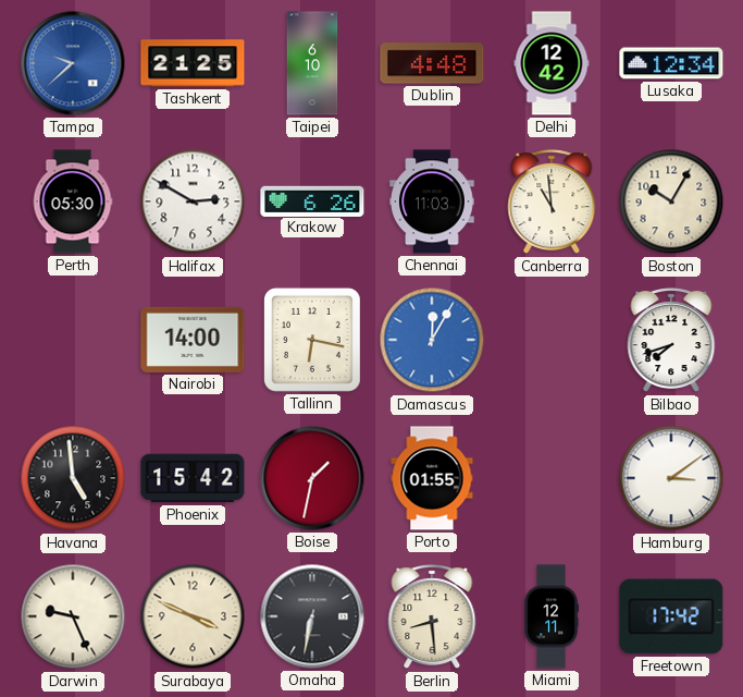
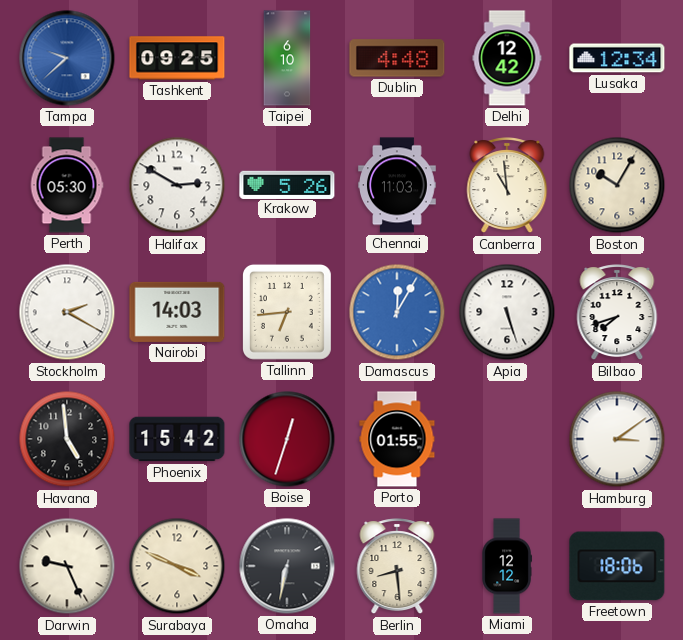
Tashkent: 21:25 -> 09:25 (177, 58)
Krakow: 6:26 -> 5:26 (287, 184)
Stockholm: none -> 2:20 (67, 312)
Nairobi: 14:00 -> 14:03 (177, 312)
Tallinn: 6:17 -> 6:44 (287, 312)
Apia: none -> 5:27 (507, 312)
Boise: 1:32 -> 12:33 (287, 439)
Miami: 12:11 -> 12:12 (507, 566)
Freetown: 17:42 -> 18:06 (617, 566)
